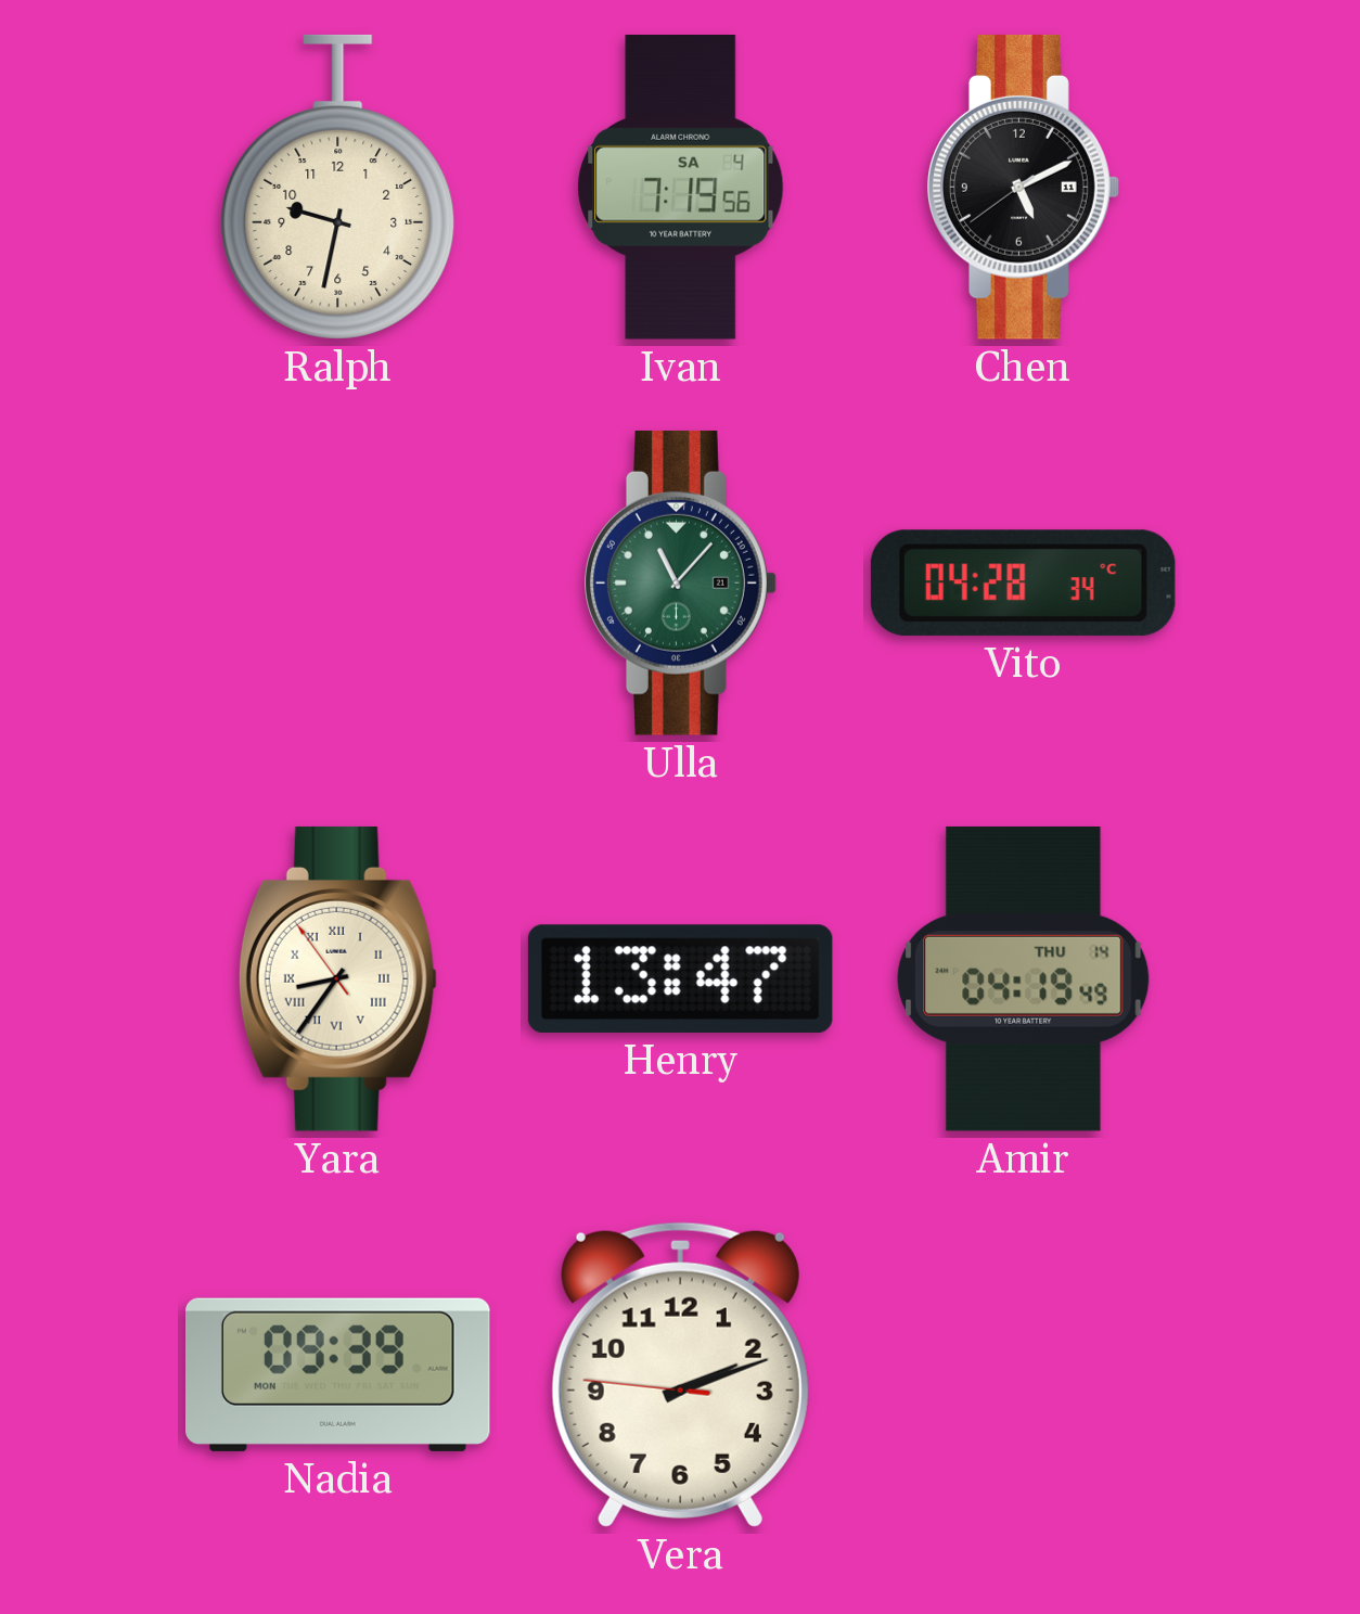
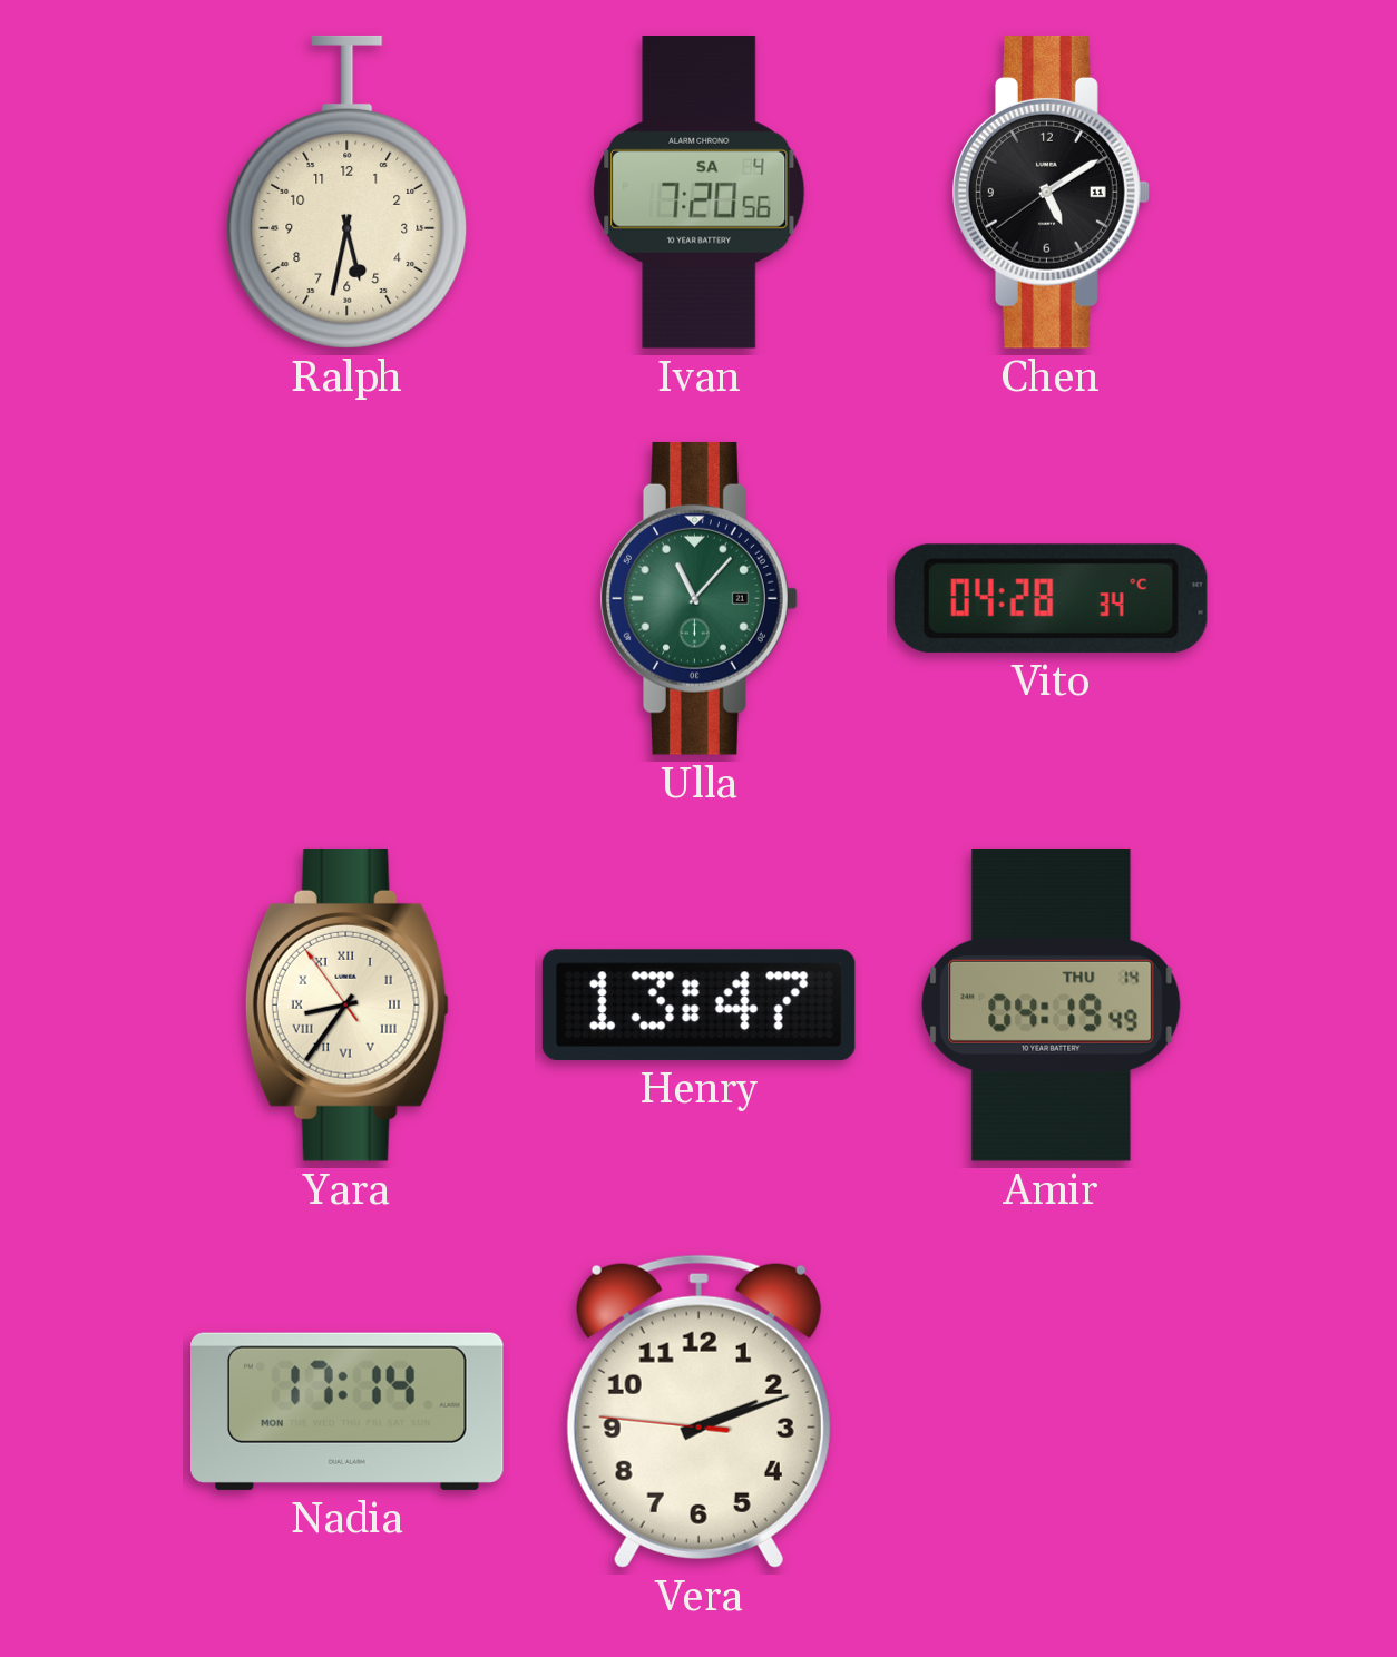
Ralph: 9:32 -> 5:32 (348, 192)
Ivan: 7:19 -> 7:20 (700, 193)
Chen: 5:10 -> 5:09 (1051, 192)
Nadia: 09:39 -> 17:14 (348, 1411)
